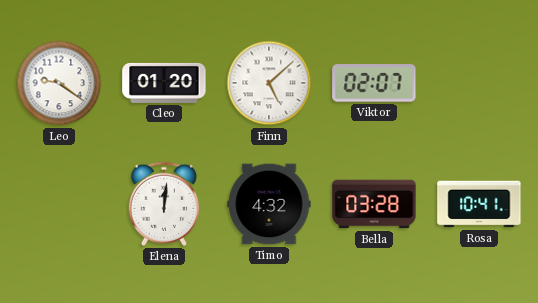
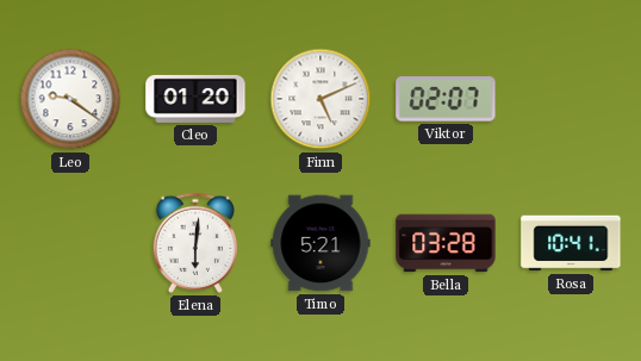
Finn: 5:08 -> 5:11 (320, 99)
Elena: 12:01 -> 6:01 (195, 243)
Timo: 4:32 -> 5:21 (320, 243)
